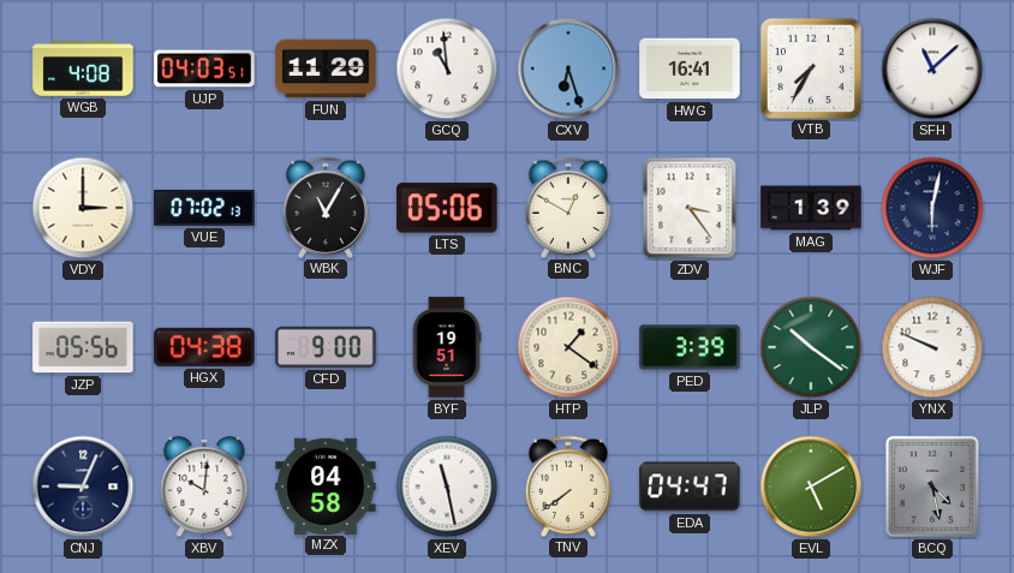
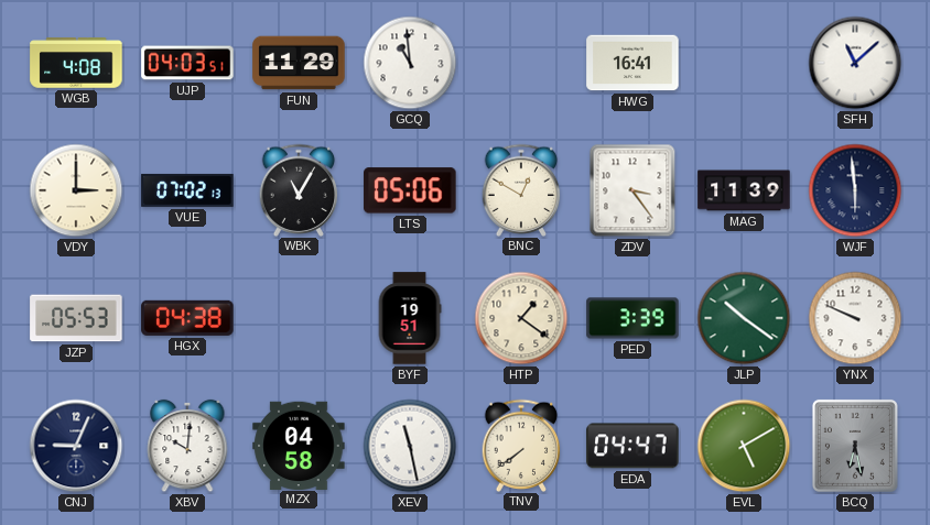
CXV: 6:27 -> none (568, 68)
VTB: 7:35 -> none (810, 67)
MAG: 1:39 -> 11:39 (744, 190)
WJF: 6:02 -> 5:59 (855, 190)
JZP: 05:56 -> 05:53 (76, 318)
CFD: 9:00 -> none (326, 347)
BCQ: 4:28 -> 6:28 (855, 446)
